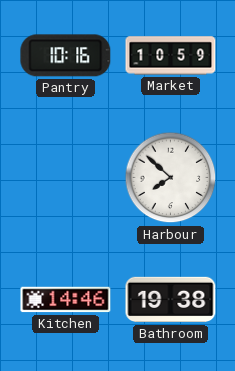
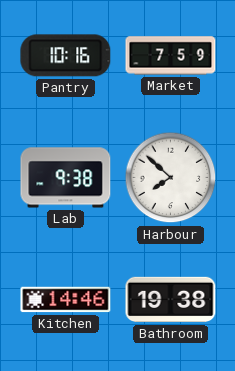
Market: 10:59 -> 7:59 (171, 56)
Lab: none -> 9:38 (66, 178)
